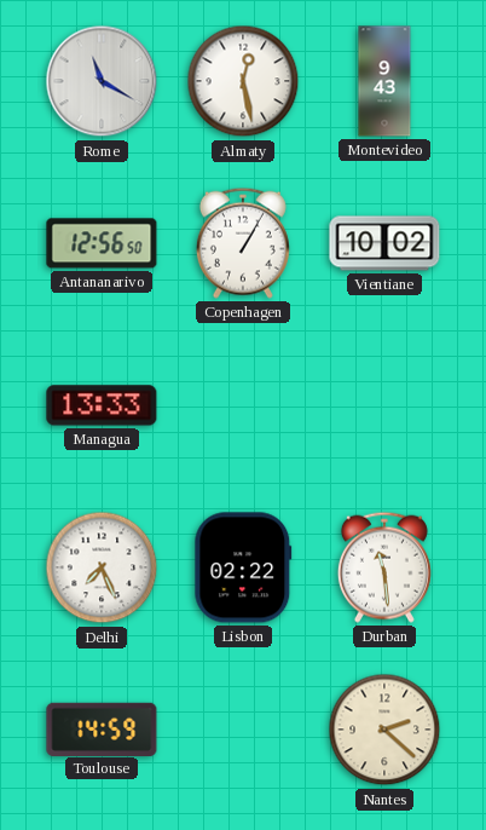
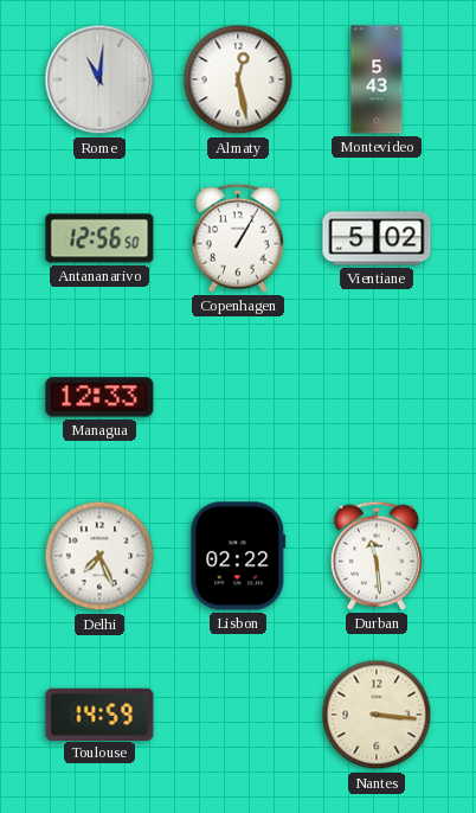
Rome: 11:20 -> 11:01 (99, 79)
Montevideo: 9:43 -> 5:43 (377, 79)
Vientiane: 10:02 -> 5:02 (377, 238)
Managua: 13:33 -> 12:33 (99, 397)
Nantes: 2:22 -> 3:16 (377, 715)
